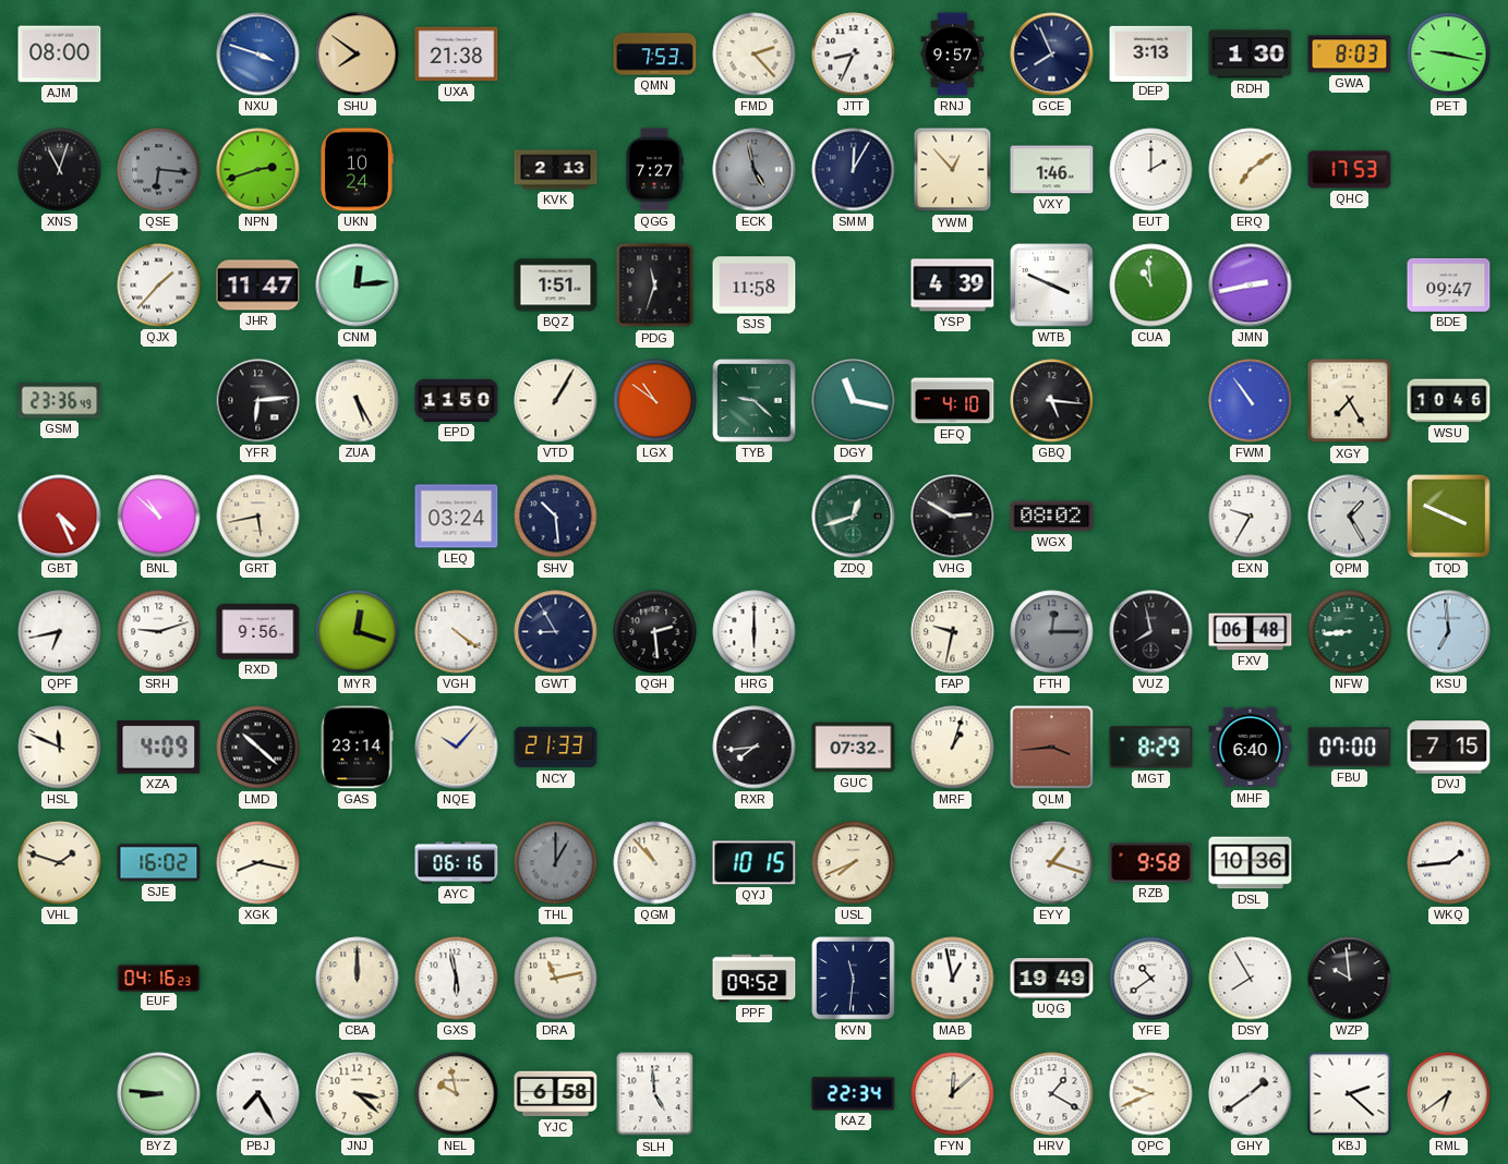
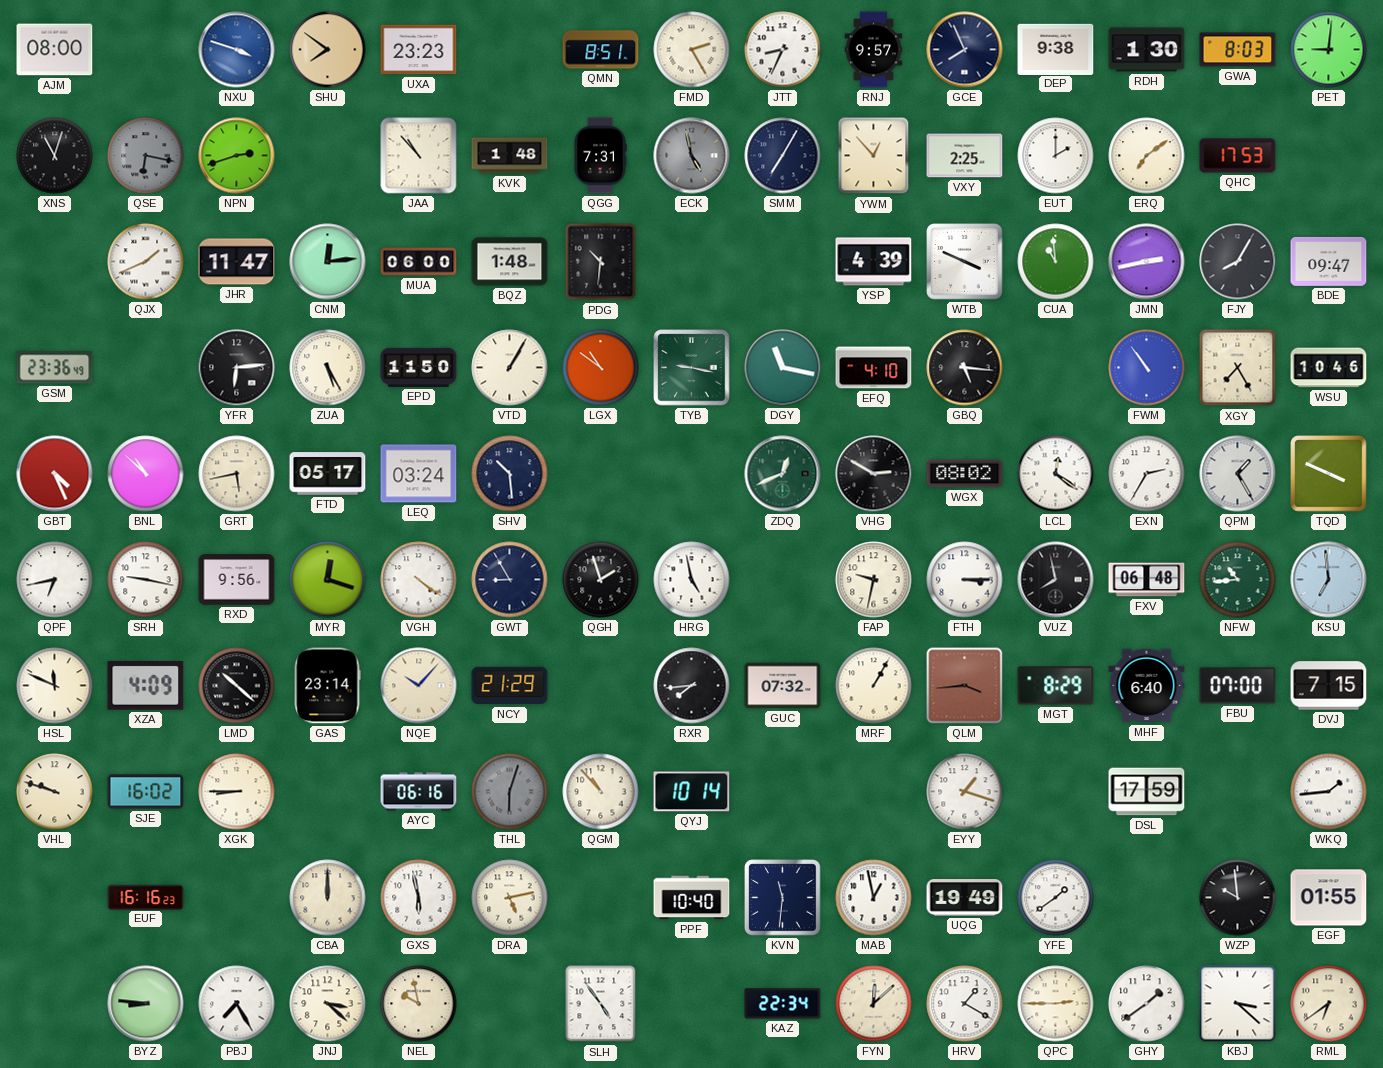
UXA: 21:38 -> 23:23 (419, 50)
QMN: 7:53 -> 8:51 (601, 50)
FMD: 2:23 -> 2:25 (692, 50)
DEP: 3:13 -> 9:38 (1056, 49)
PET: 9:17 -> 9:01 (1329, 50)
QSE: 6:16 -> 6:17 (146, 156)
UKN: 10:24 -> none (358, 170)
JAA: none -> 10:53 (419, 156)
KVK: 2:13 -> 1:48 (510, 156)
QGG: 7:27 -> 7:31 (600, 156)
SMM: 12:05 -> 7:05 (783, 156)
VXY: 1:46 -> 2:25 (965, 156)
QJX: 1:37 -> 1:41 (146, 262)
MUA: none -> 06:00 (419, 262)
BQZ: 1:51 -> 1:48 (510, 262)
PDG: 11:33 -> 10:31 (601, 262)
SJS: 11:58 -> none (755, 286)
FJY: none -> 8:05 (1238, 262)
TYB: 9:22 -> 9:17 (692, 368)
FTD: none -> 05:17 (328, 474)
ZDQ: 12:42 -> 12:41 (783, 474)
LCL: none -> 12:21 (1056, 474)
EXN: 9:35 -> 2:35 (1147, 474)
SRH: 9:12 -> 9:17 (146, 580)
QGH: 2:29 -> 1:57 (601, 580)
HRG: 6:00 -> 4:58 (692, 580)
FTH: 12:15 -> 3:15 (965, 580)
FTH dial: grey -> white (965, 580)
NFW: 8:44 -> 10:44 (1238, 580)
NCY: 21:33 -> 21:29 (510, 686)
MRF: 1:03 -> 1:05 (874, 686)
VHL: 1:48 -> 9:48 (55, 792)
XGK: 8:17 -> 8:45 (237, 792)
THL: 1:00 -> 6:03 (510, 792)
QYJ: 10:15 -> 10:14 (692, 792)
USL: 7:41 -> none (854, 863)
RZB: 9:58 -> none (1151, 863)
DSL: 10:36 -> 17:59 (1147, 792)
EUF: 04:16 -> 16:16 (146, 897)
DRA: 11:13 -> 5:13 (510, 898)
PPF: 09:52 -> 10:40 (692, 898)
YFE: 10:39 -> 1:39 (1056, 898)
DSY: 7:55 -> none (1251, 979)
EGF: none -> 01:55 (1329, 898)
YJC: 6:58 -> none (556, 1094)
SLH: 4:59 -> 4:54 (601, 1004)
QPC: 9:41 -> 2:45 (1056, 1004)
KBJ: 2:22 -> 3:22 (1238, 1004)
